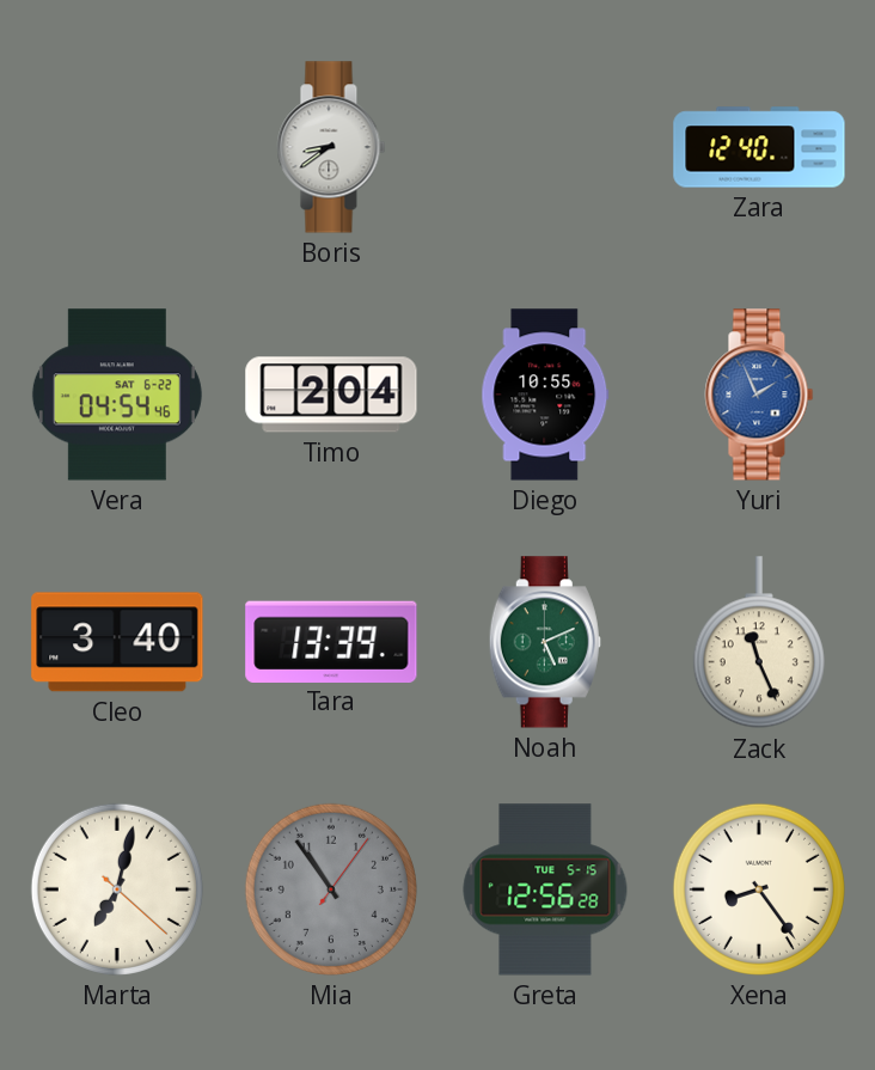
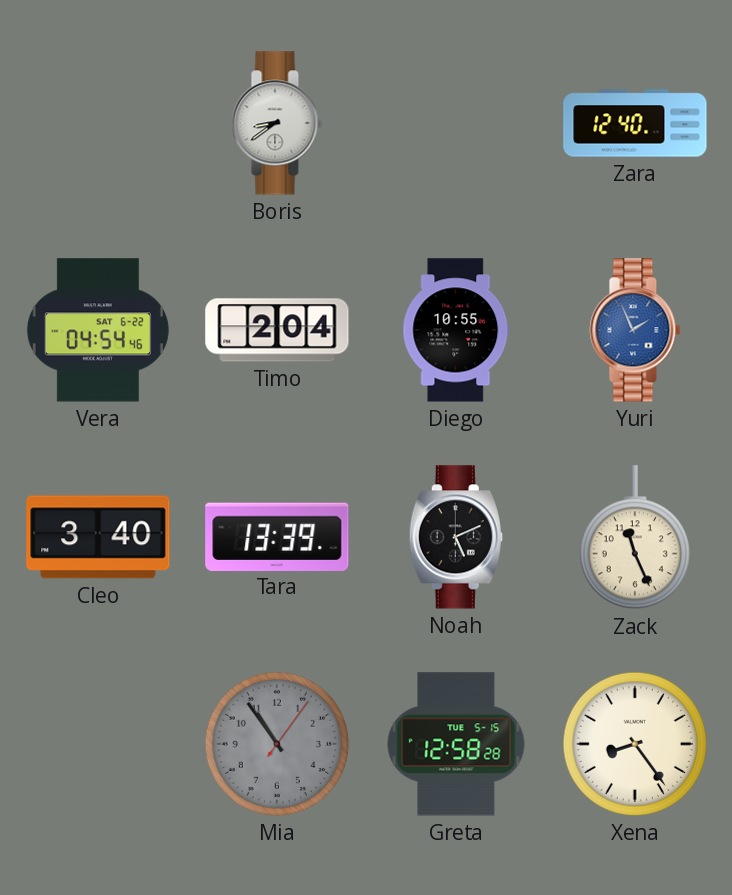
Noah dial: green -> black (456, 537)
Marta: 7:02 -> none (117, 889)
Greta: 12:56 -> 12:58 (456, 744)
